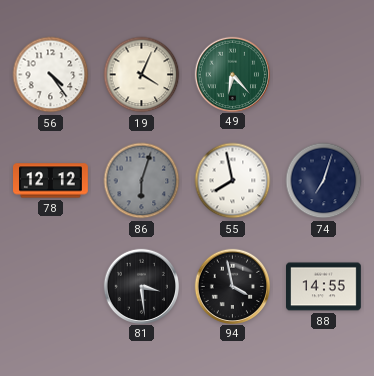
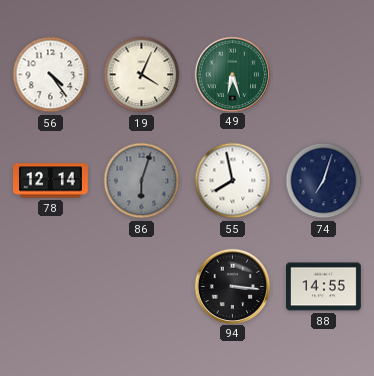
49: 6:23 -> 6:27 (232, 74)
78: 12:12 -> 12:14 (51, 181)
81: 3:29 -> none (141, 286)
94: 3:58 -> 3:16 (232, 286)
